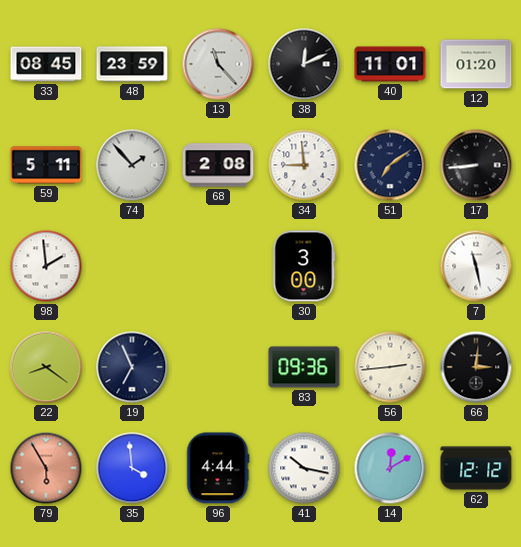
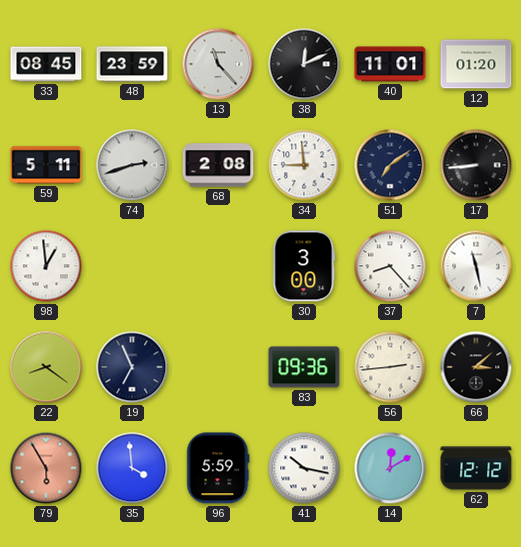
74: 1:53 -> 2:42 (132, 165)
98: 1:59 -> 12:59 (46, 266)
37: none -> 8:23 (390, 266)
66: 3:01 -> 3:08 (476, 367)
96: 4:44 -> 5:59 (218, 468)
